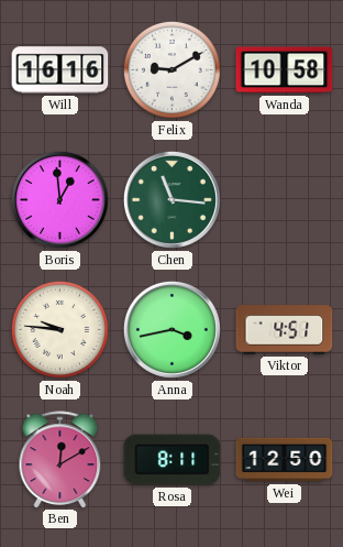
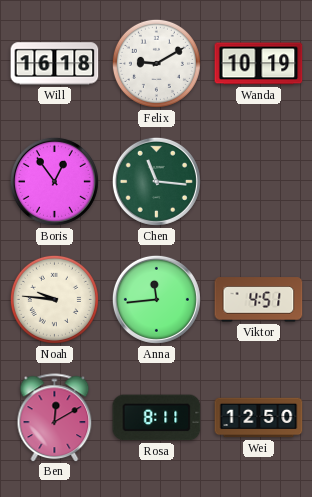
Will: 16:16 -> 16:18 (55, 64)
Wanda: 10:58 -> 10:19 (259, 64)
Boris: 12:59 -> 12:54 (54, 181)
Anna: 3:43 -> 11:44 (156, 299)
